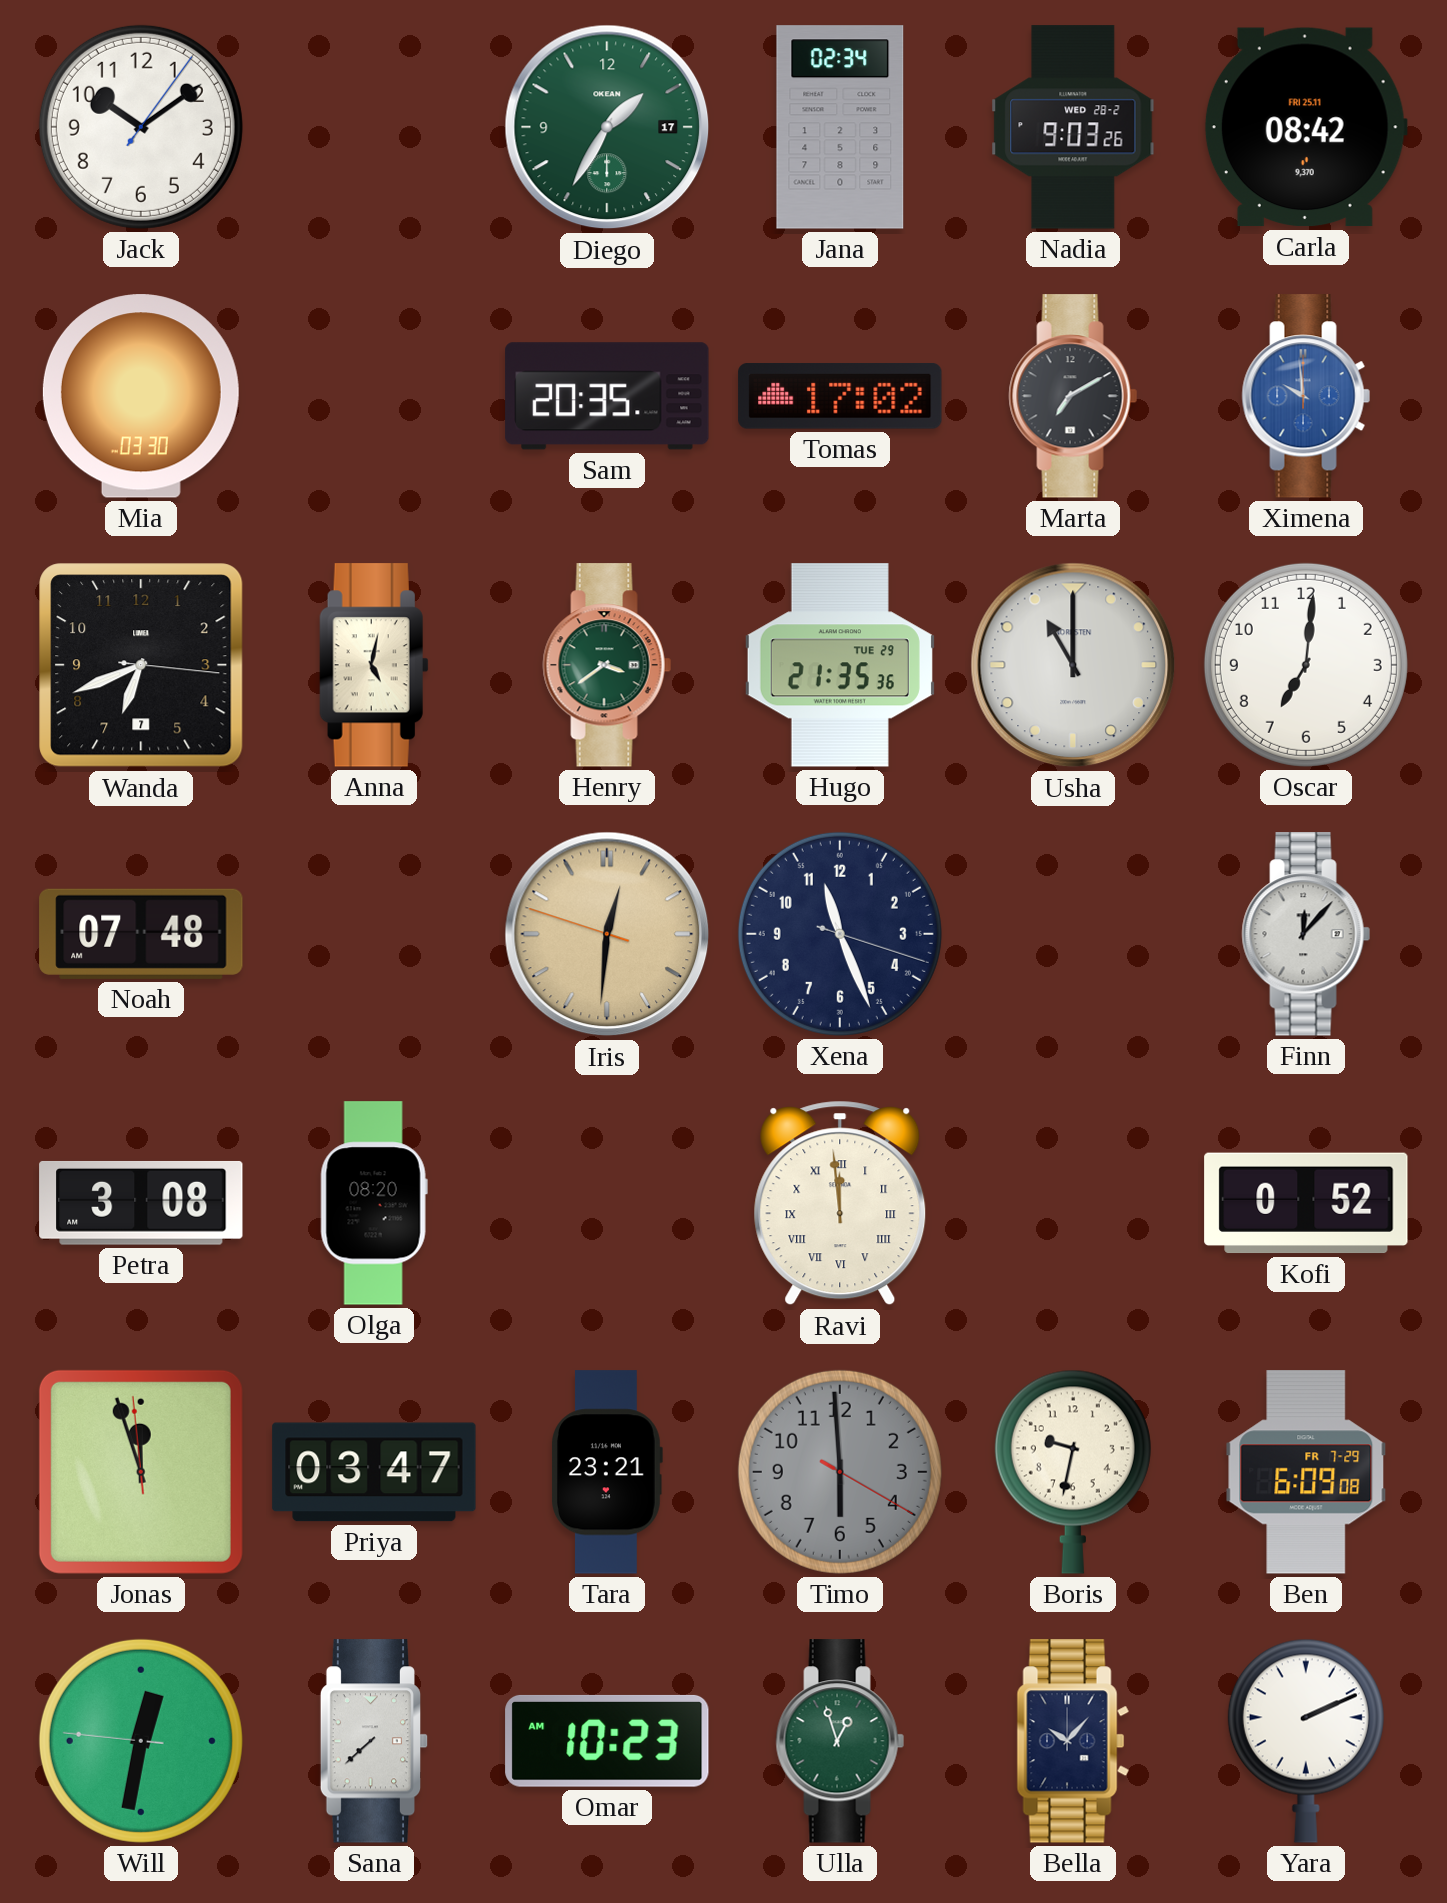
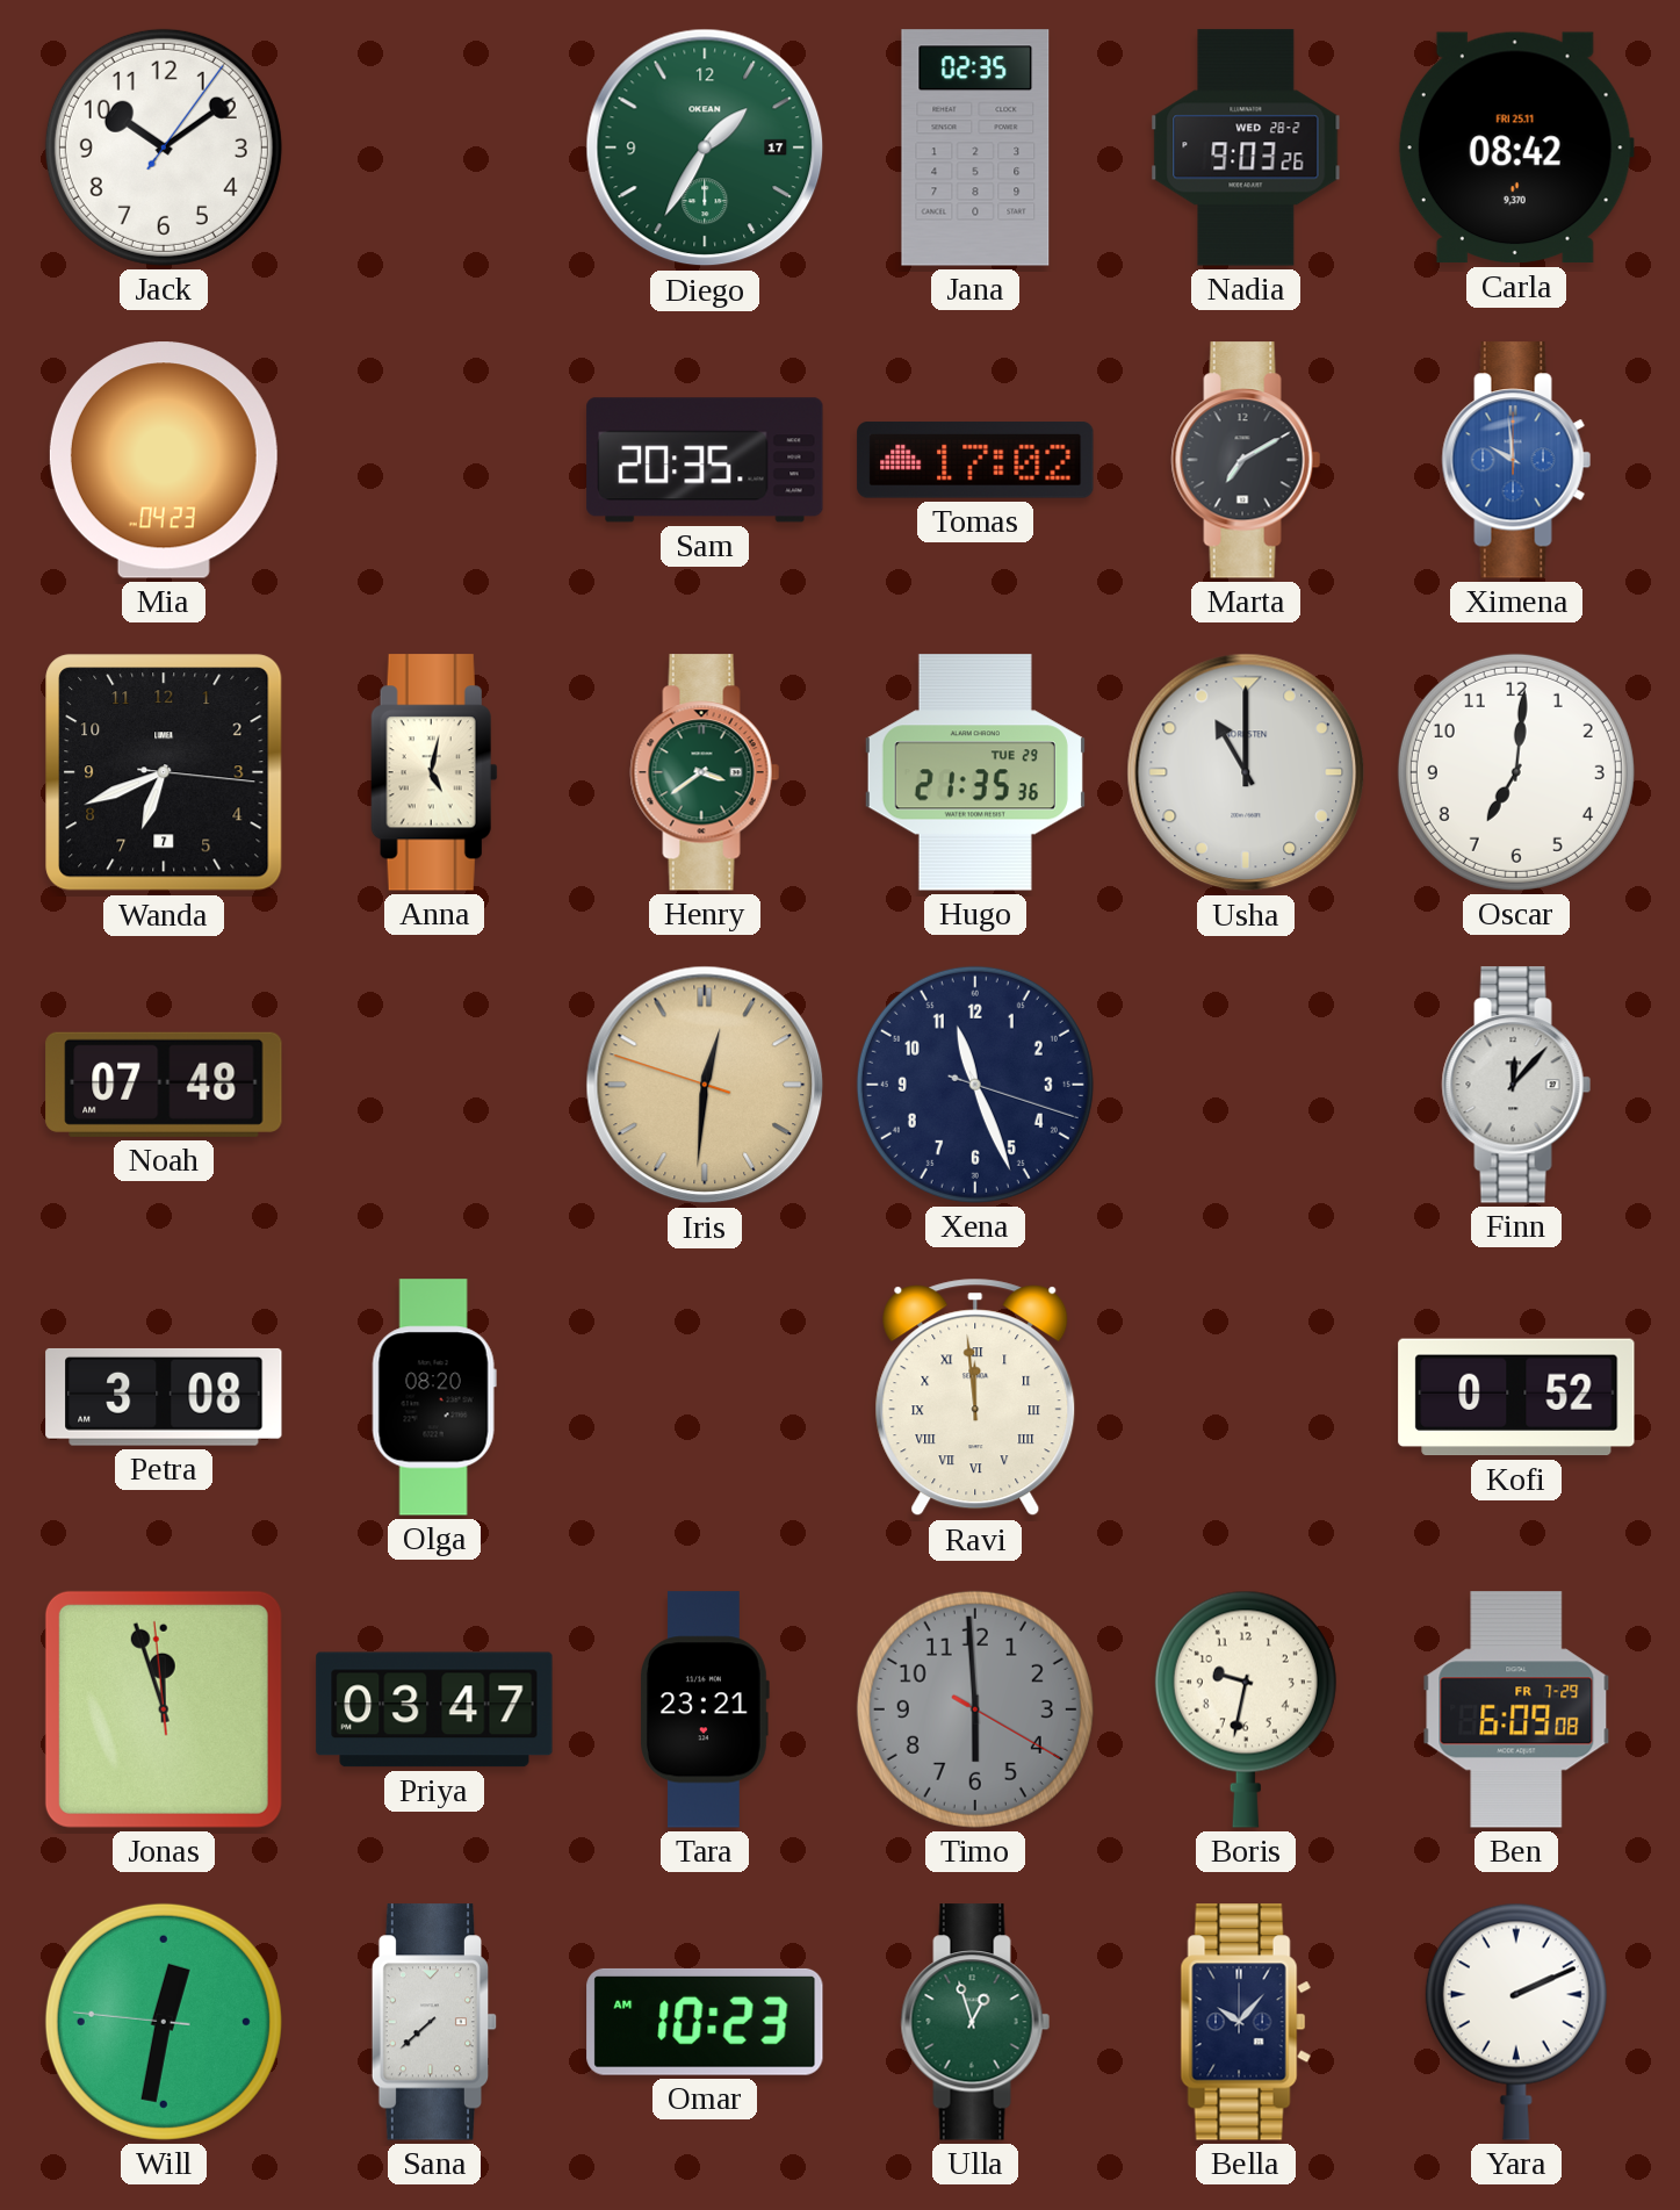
Jana: 02:34 -> 02:35 (975, 147)
Mia: 03:30 -> 04:23 (164, 460)
